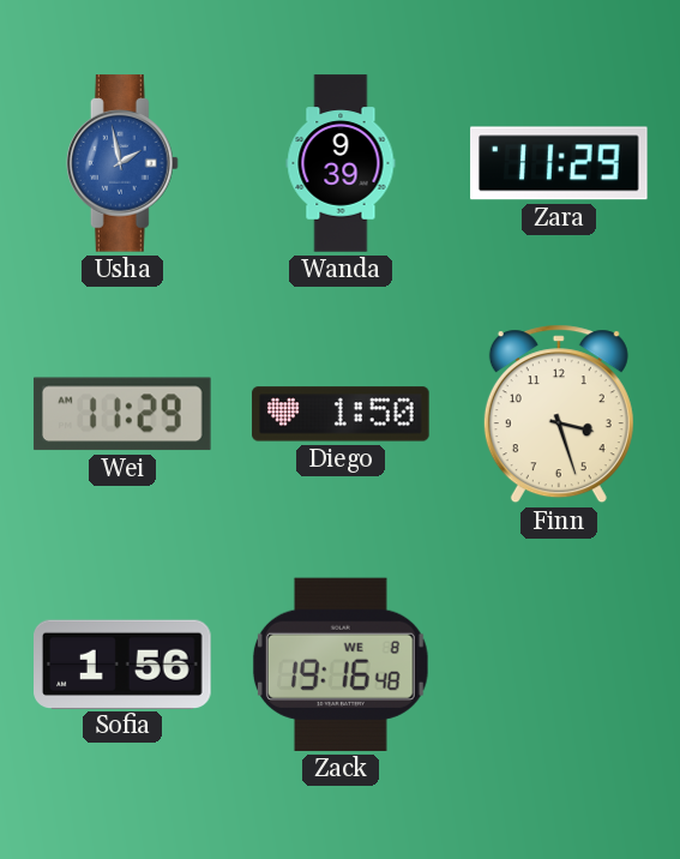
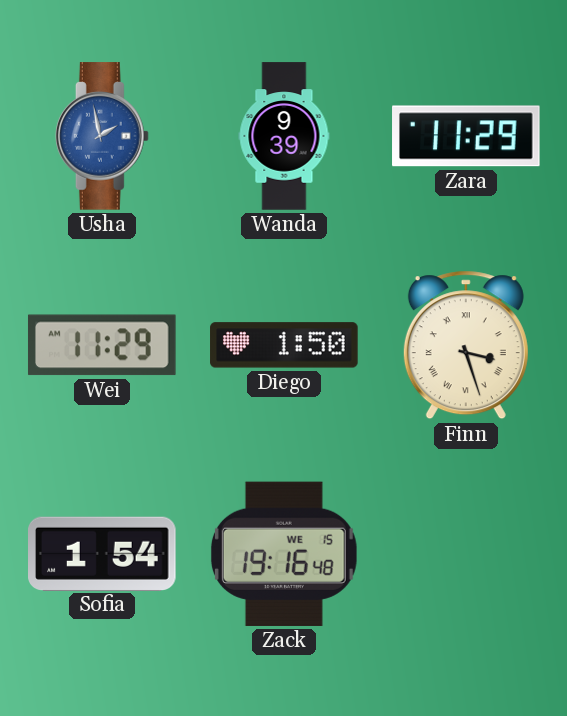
Finn numerals: Arabic -> Roman (466, 345)
Sofia: 1:56 -> 1:54 (103, 553)
Zack date: WE 8 -> WE 15 (284, 554)
